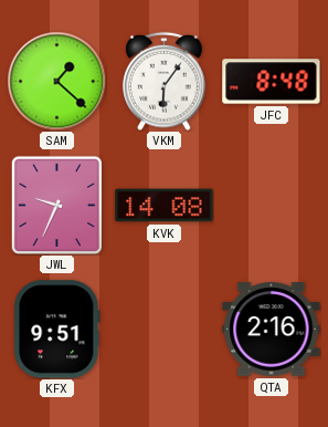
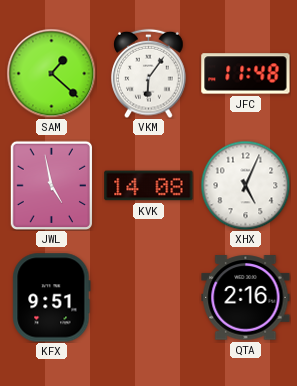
JFC: 8:48 -> 11:48 (246, 74)
JWL: 9:34 -> 4:58 (51, 185)
XHX: none -> 5:04 (245, 185)
